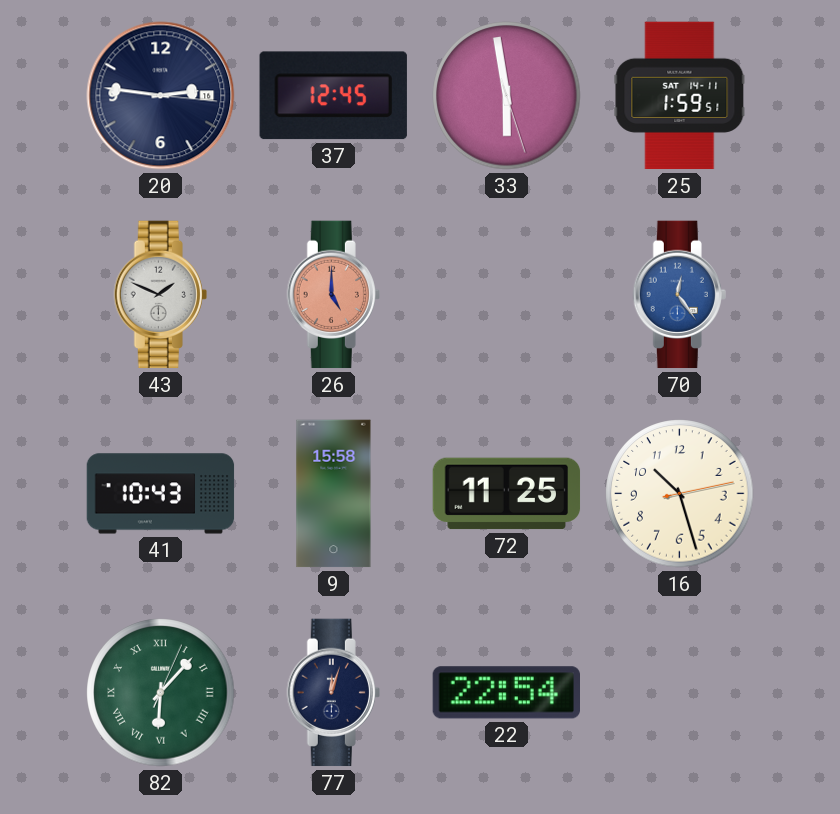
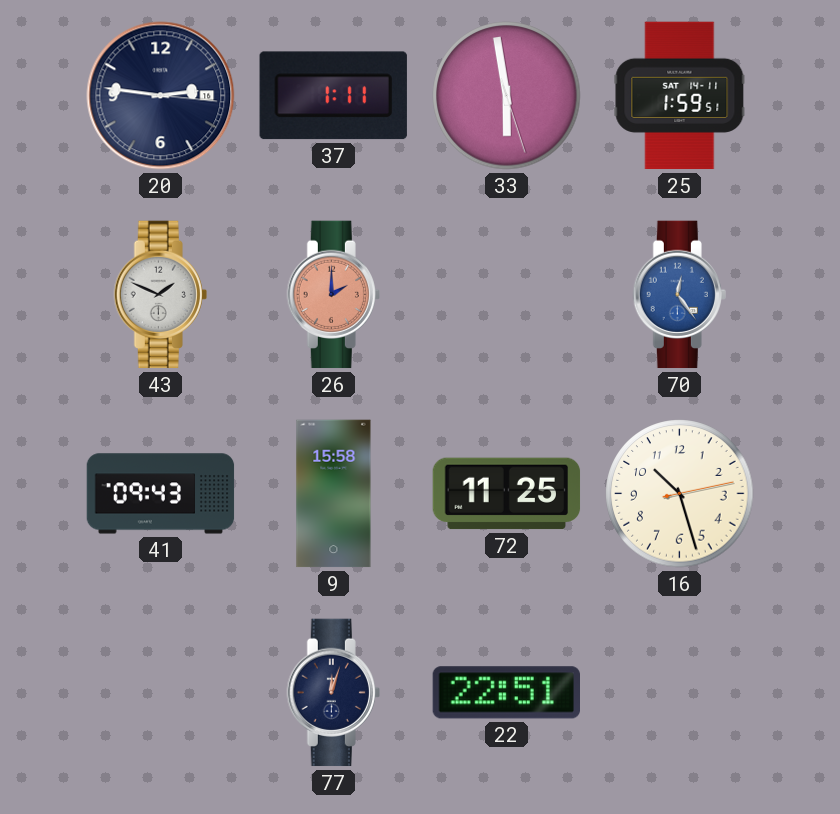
37: 12:45 -> 1:11 (333, 96)
26: 5:00 -> 2:00 (333, 295)
41: 10:43 -> 09:43 (161, 494)
82: 6:07 -> none (161, 693)
22: 22:54 -> 22:51 (506, 693)
